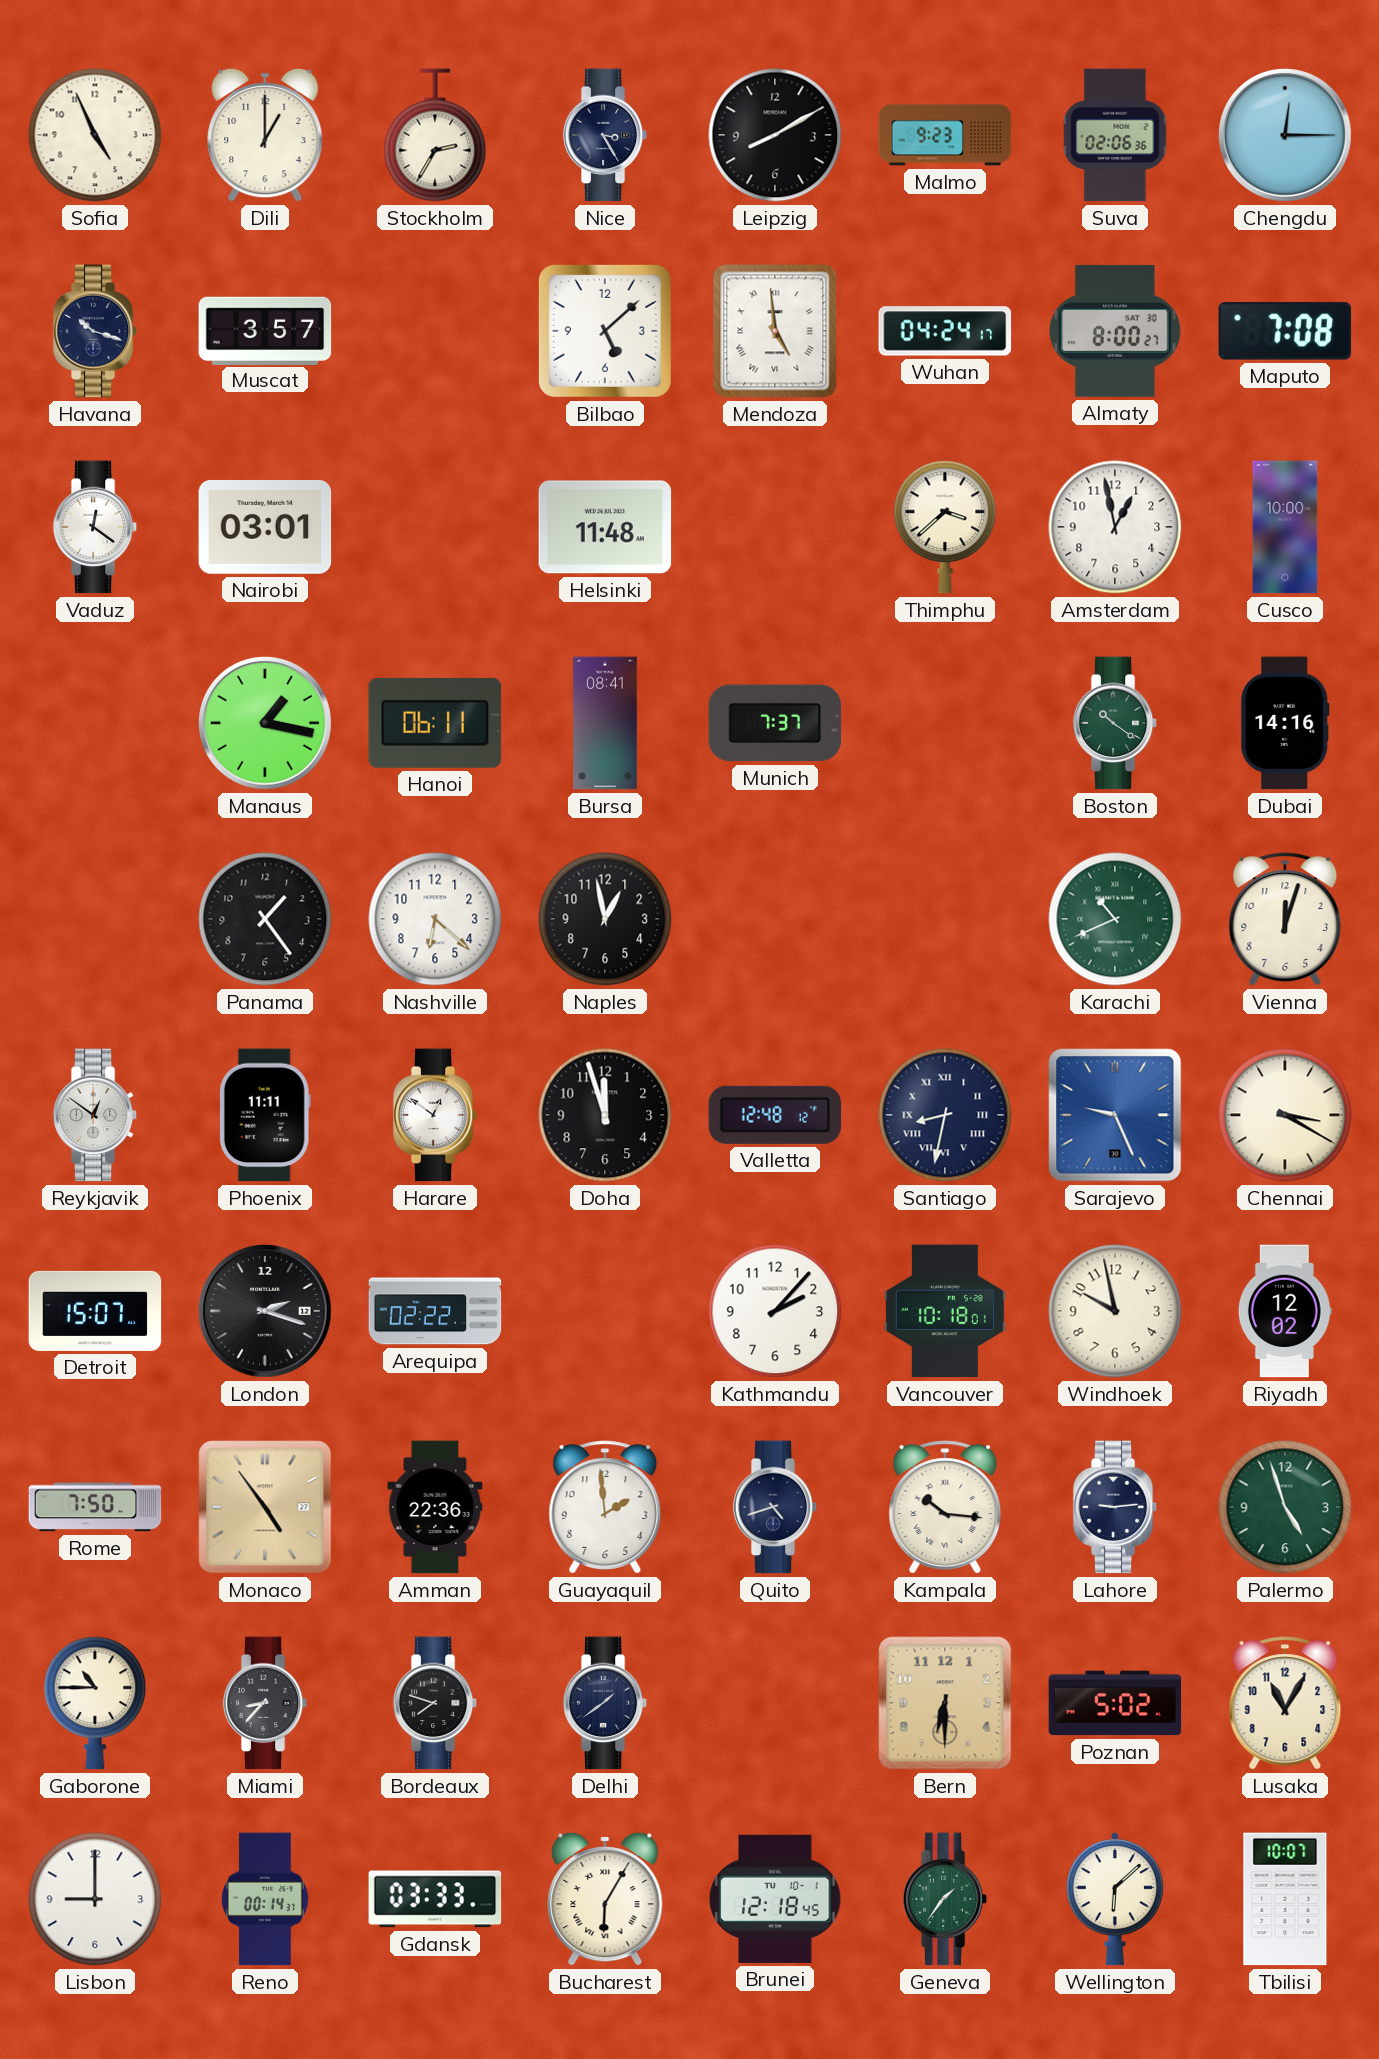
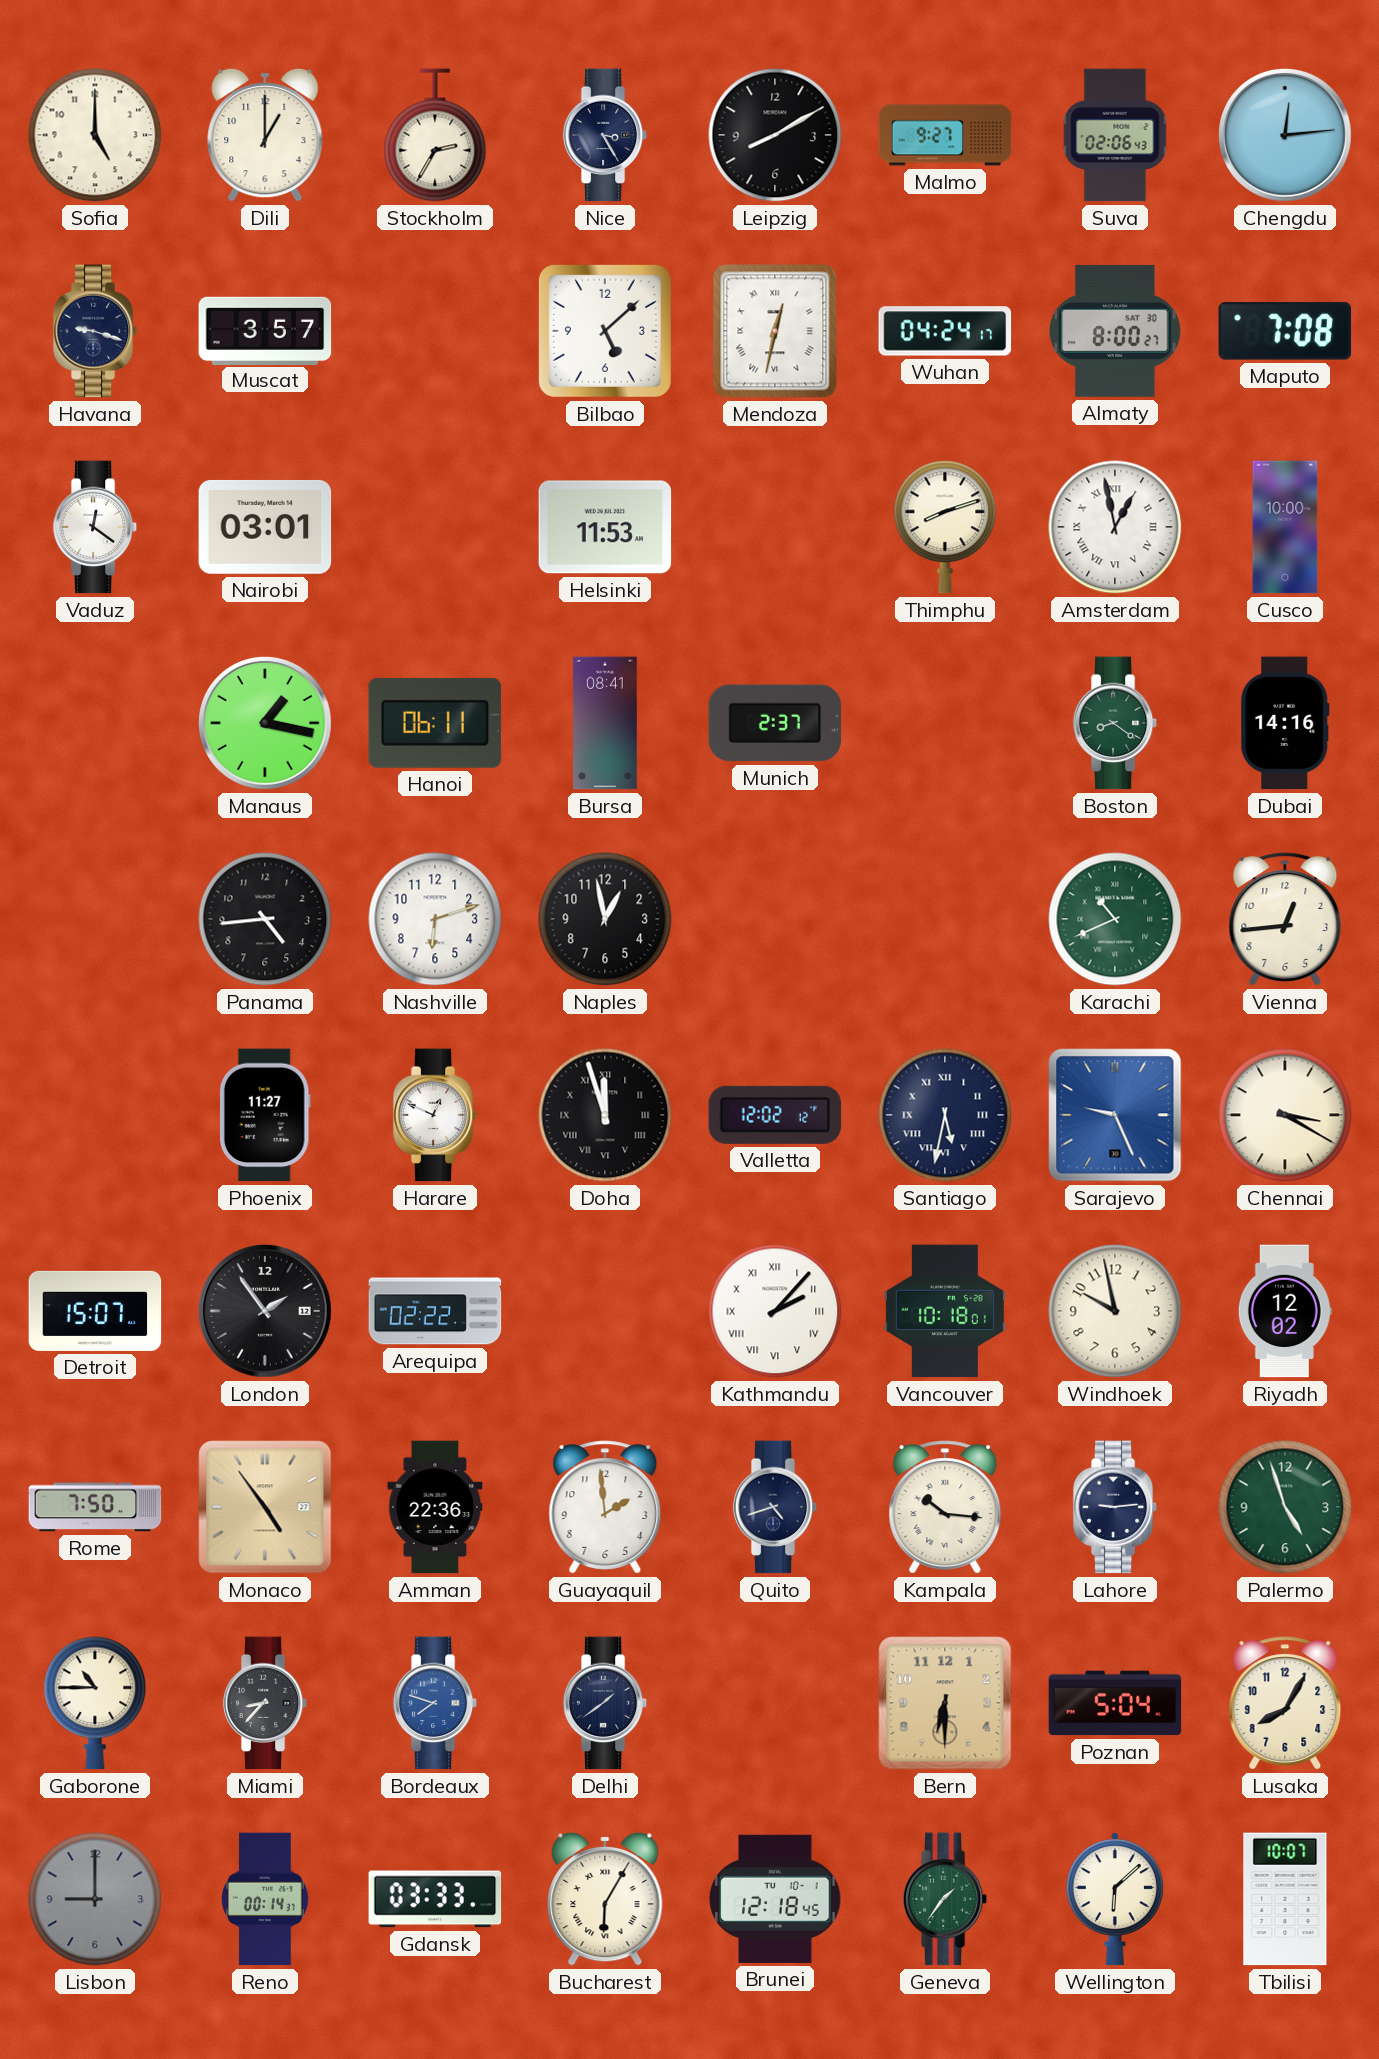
Sofia: 4:56 -> 5:00 (95, 135)
Malmo: 9:23 -> 9:27 (945, 135)
Suva: 02:06:36 -> 02:06:43 (1115, 135)
Chengdu: 12:15 -> 12:14 (1286, 136)
Havana: 10:18 -> 9:18 (95, 331)
Mendoza: 4:59 -> 12:32 (775, 331)
Helsinki: 11:48 -> 11:53 (605, 527)
Thimphu: 3:38 -> 8:12 (945, 527)
Amsterdam numerals: Arabic -> Roman (1115, 527)
Munich: 7:37 -> 2:37 (775, 723)
Boston: 10:21 -> 8:21 (1115, 723)
Panama: 1:24 -> 4:44 (265, 919)
Nashville: 6:22 -> 6:12 (435, 919)
Vienna: 12:03 -> 12:44 (1285, 919)
Reykjavik: 12:51 -> none (95, 1115)
Phoenix: 11:11 -> 11:27 (265, 1115)
Harare: 12:51 -> 12:49 (435, 1115)
Doha numerals: Arabic -> Roman (605, 1115)
Valletta: 12:48 -> 12:02 (775, 1115)
Santiago: 8:32 -> 5:32 (945, 1115)
London: 2:18 -> 1:54 (266, 1312)
Kathmandu numerals: Arabic -> Roman (775, 1311)
Bordeaux dial: black -> blue (435, 1703)
Poznan: 5:02 -> 5:04 (1115, 1703)
Lusaka: 11:05 -> 8:05 (1285, 1703)
Lisbon dial: white -> grey (95, 1899)
